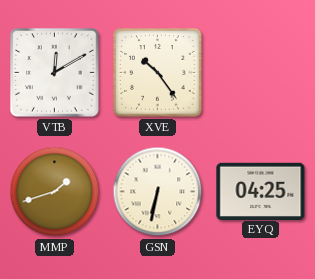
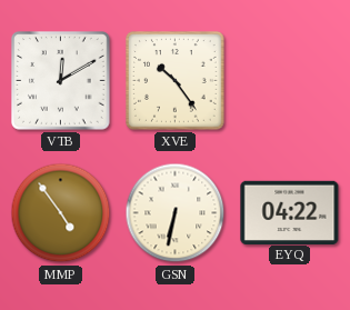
MMP: 1:42 -> 4:54 (61, 213)
EYQ: 04:25 -> 04:22 (290, 212)
